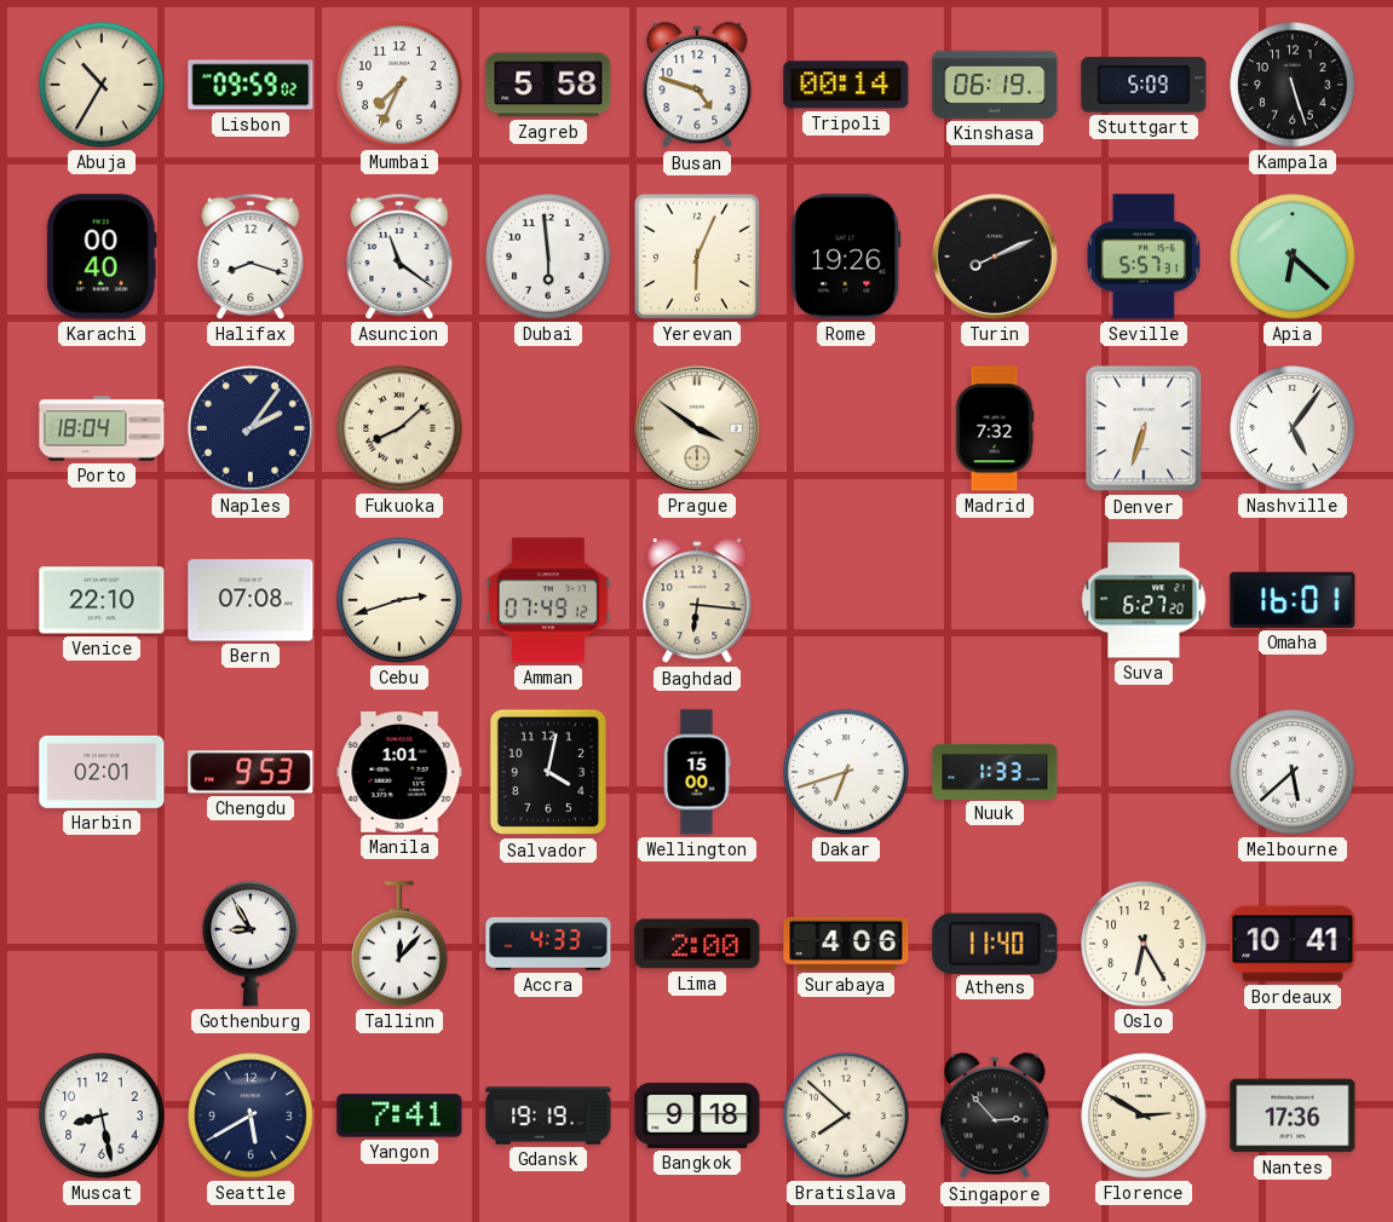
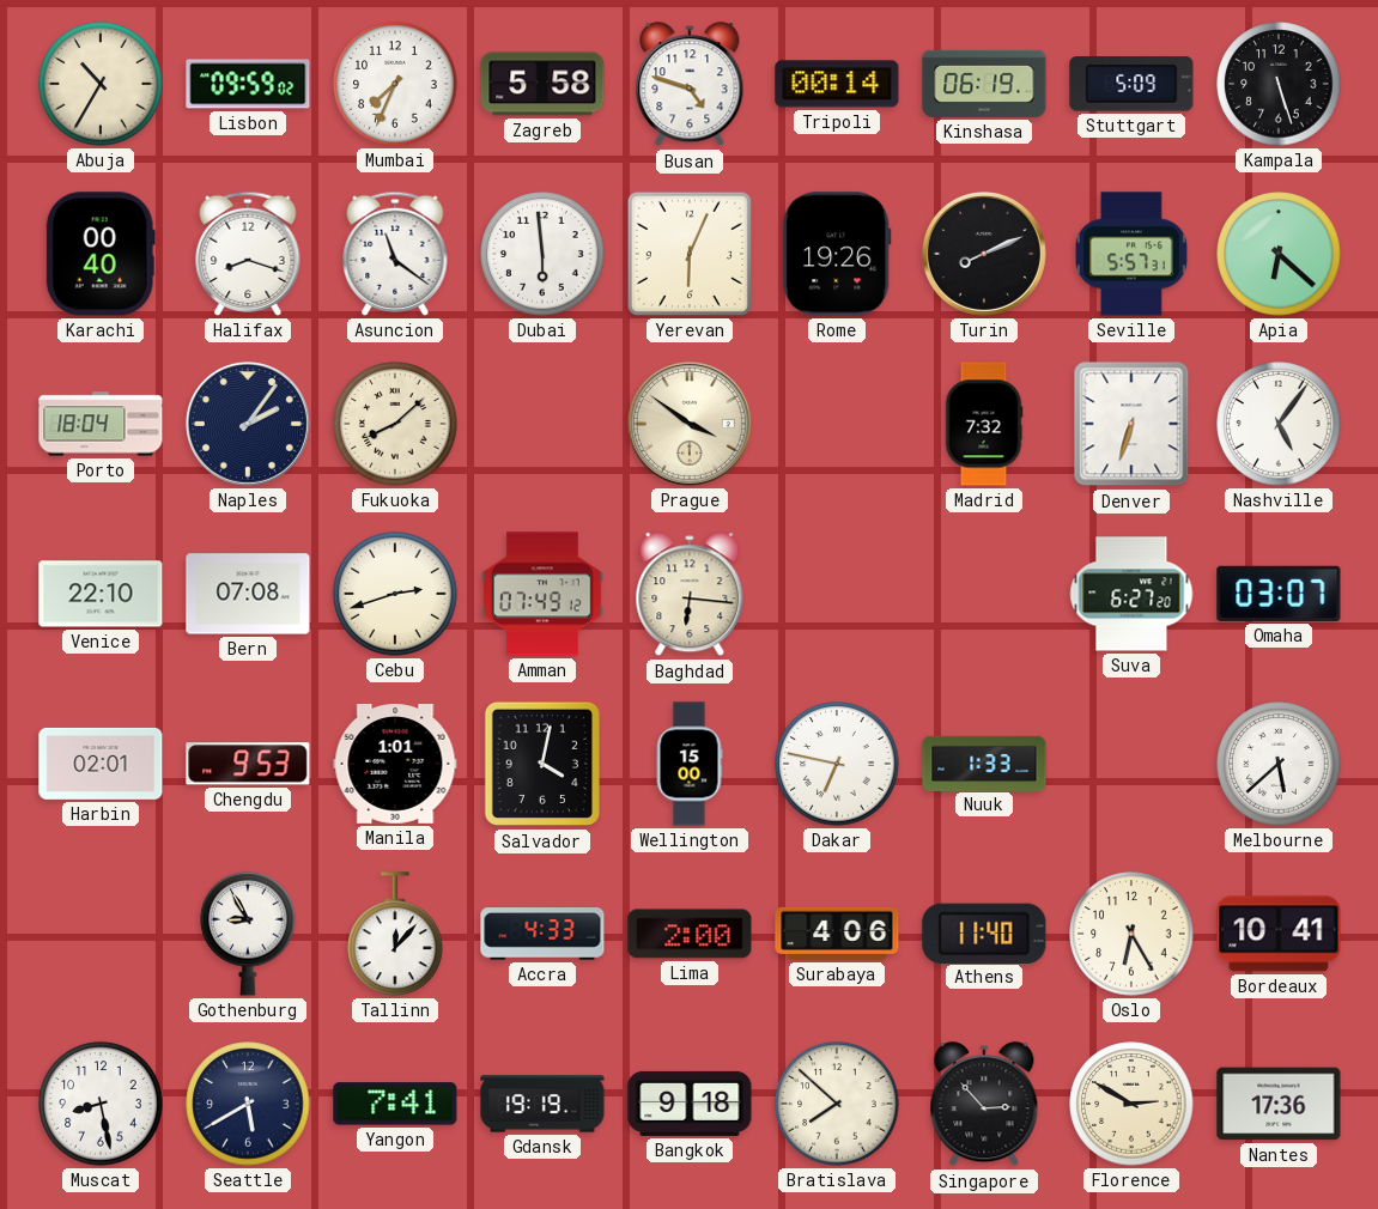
Omaha: 16:01 -> 03:07 (1279, 594)
Dakar: 6:42 -> 6:47 (837, 764)
